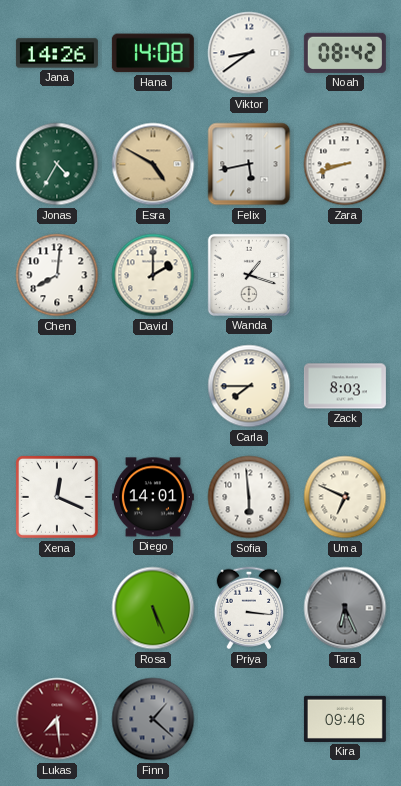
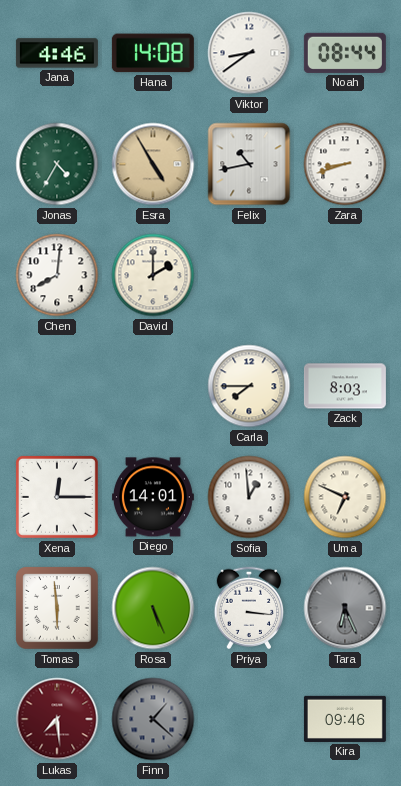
Jana: 14:26 -> 4:46 (57, 53)
Noah: 08:42 -> 08:44 (345, 53)
Esra: 4:50 -> 4:55 (153, 164)
Felix: 5:43 -> 10:43 (249, 164)
Wanda: 1:18 -> none (249, 275)
Xena: 12:19 -> 12:15 (57, 497)
Sofia: 5:59 -> 12:59 (249, 497)
Tomas: none -> 5:59 (57, 608)
